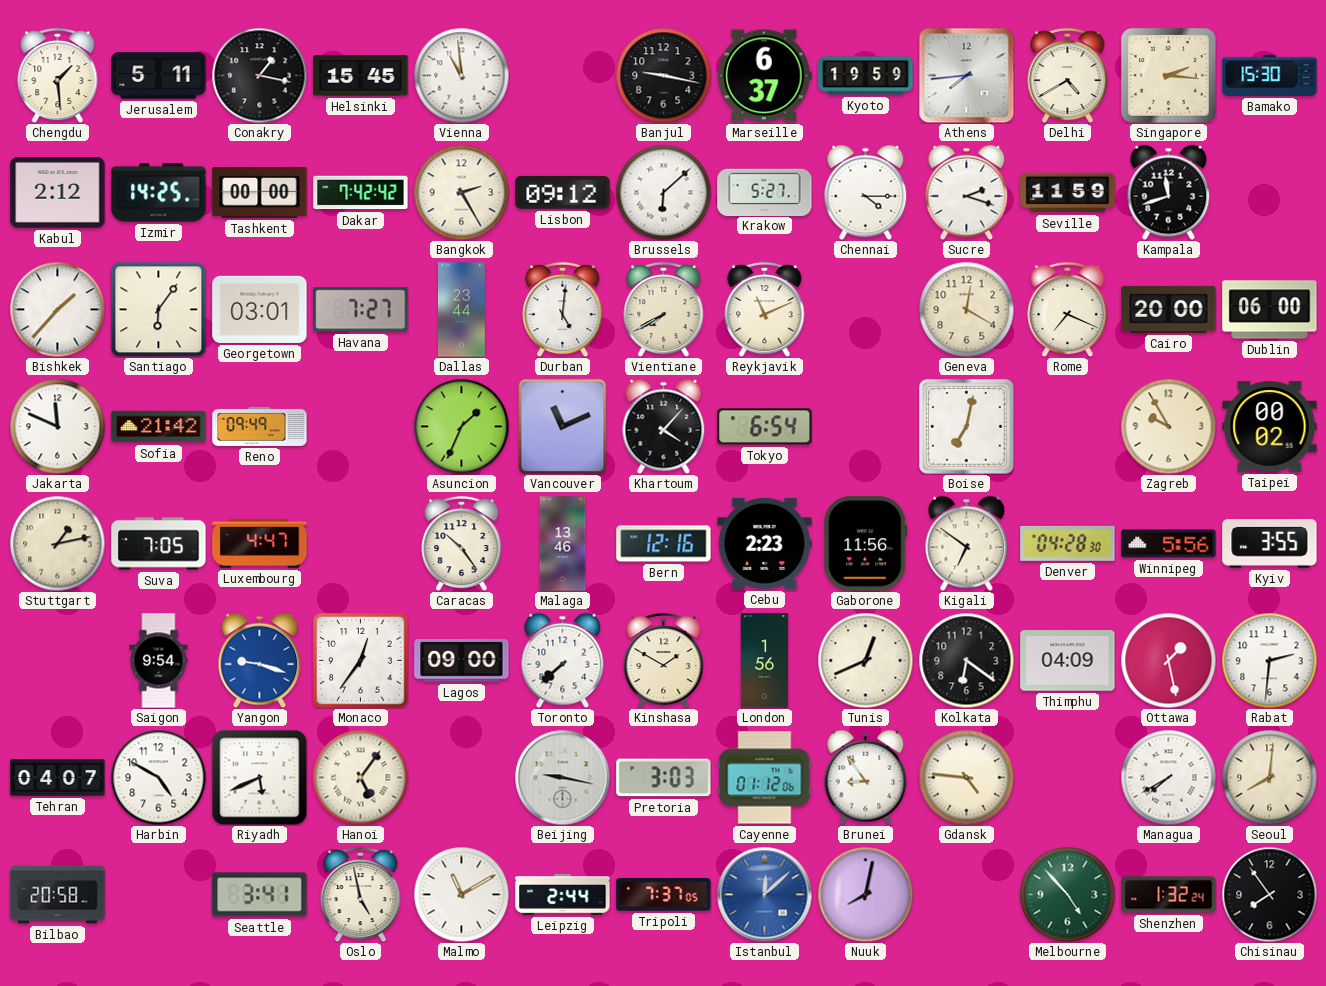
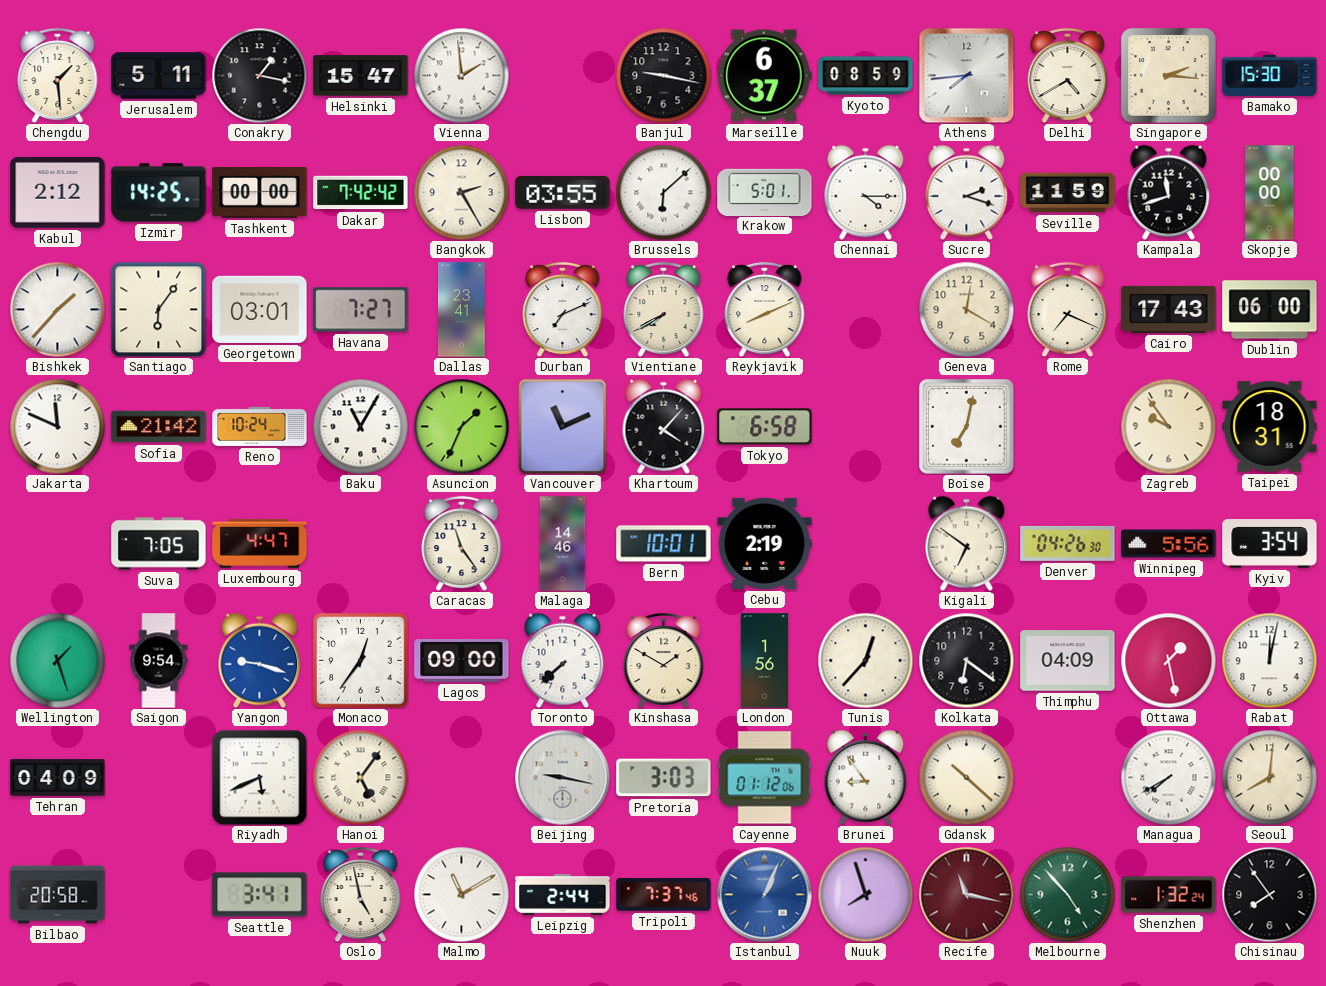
Helsinki: 15:45 -> 15:47 (361, 76)
Vienna: 10:59 -> 1:59 (461, 75)
Kyoto: 19:59 -> 08:59 (866, 76)
Lisbon: 09:12 -> 03:55 (563, 192)
Krakow: 5:27 -> 5:01 (765, 192)
Skopje: none -> 00:00 (1270, 193)
Dallas: 23:44 -> 23:41 (461, 310)
Durban: 5:01 -> 7:11 (563, 309)
Reykjavik: 11:11 -> 8:11 (765, 309)
Cairo: 20:00 -> 17:43 (1169, 309)
Reno: 09:49 -> 10:24 (260, 426)
Baku: none -> 11:05 (360, 426)
Tokyo: 6:54 -> 6:58 (765, 427)
Zagreb: 9:55 -> 9:54 (1168, 426)
Taipei: 00:02 -> 18:31 (1270, 427)
Stuttgart: 1:13 -> none (57, 543)
Caracas: 10:24 -> 11:24 (462, 543)
Malaga: 13:46 -> 14:46 (563, 544)
Bern: 12:16 -> 10:01 (664, 544)
Cebu: 2:23 -> 2:19 (765, 543)
Gaborone: 11:56 -> none (866, 544)
Denver: 04:28 -> 04:26 (1068, 543)
Kyiv: 3:55 -> 3:54 (1270, 544)
Wellington: none -> 1:27 (57, 660)
Tunis: 12:41 -> 12:37 (865, 660)
Rabat: 2:31 -> 12:02 (1269, 660)
Tehran: 04:07 -> 04:09 (58, 778)
Harbin: 4:50 -> none (158, 777)
Gdansk: 4:46 -> 10:22 (966, 777)
Tripoli: 7:37:05 -> 7:37:46 (664, 895)
Istanbul: 12:08 -> 1:04 (764, 894)
Nuuk: 8:02 -> 7:57 (865, 894)
Recife: none -> 11:17 (966, 894)
